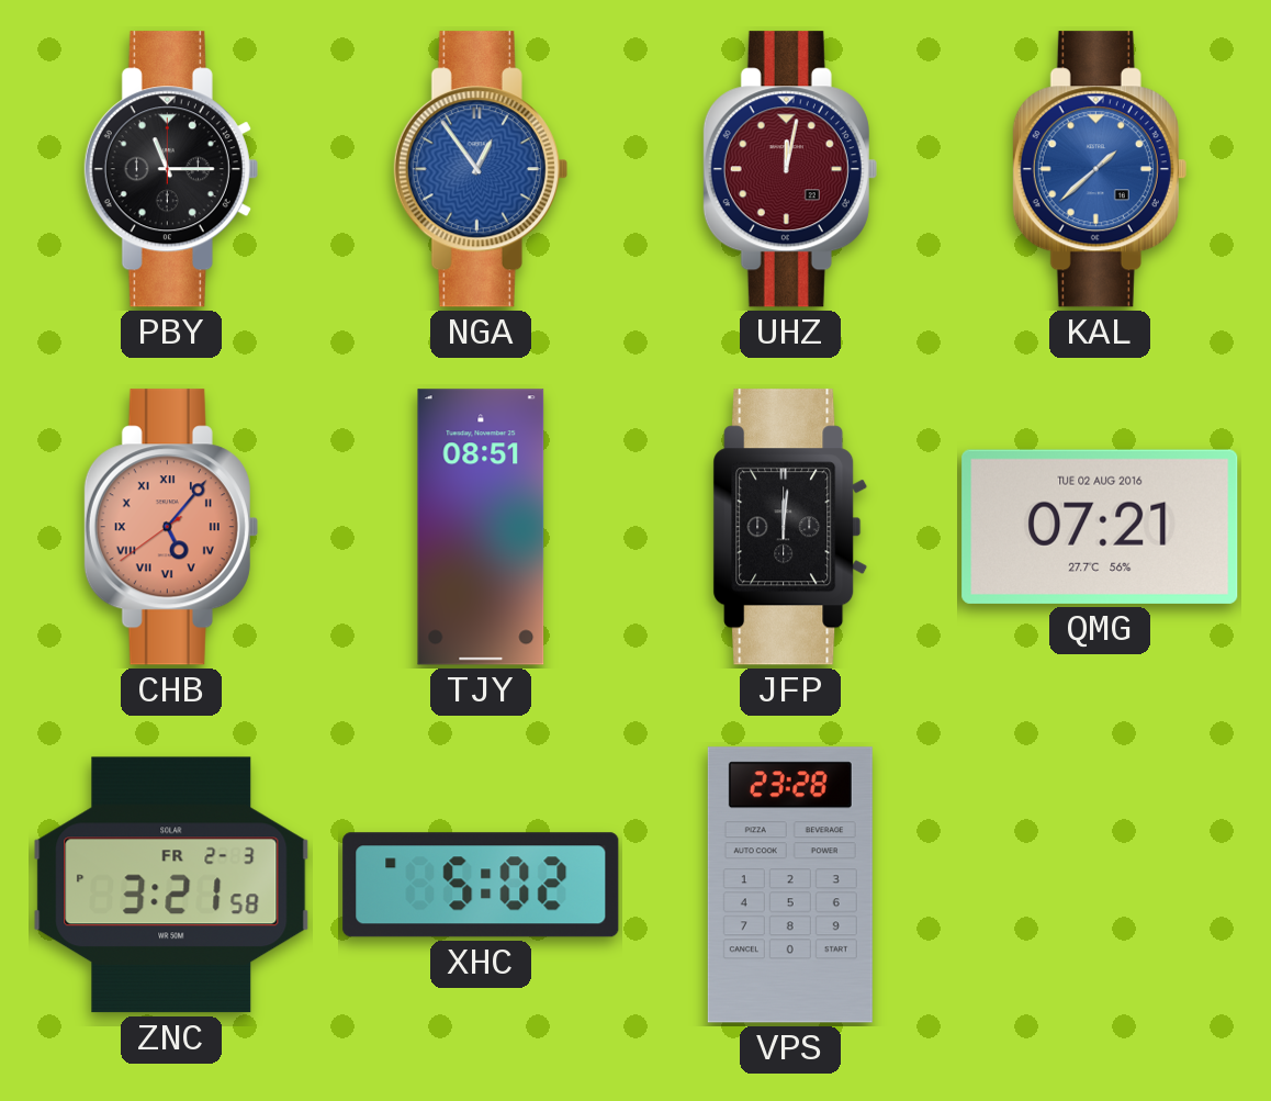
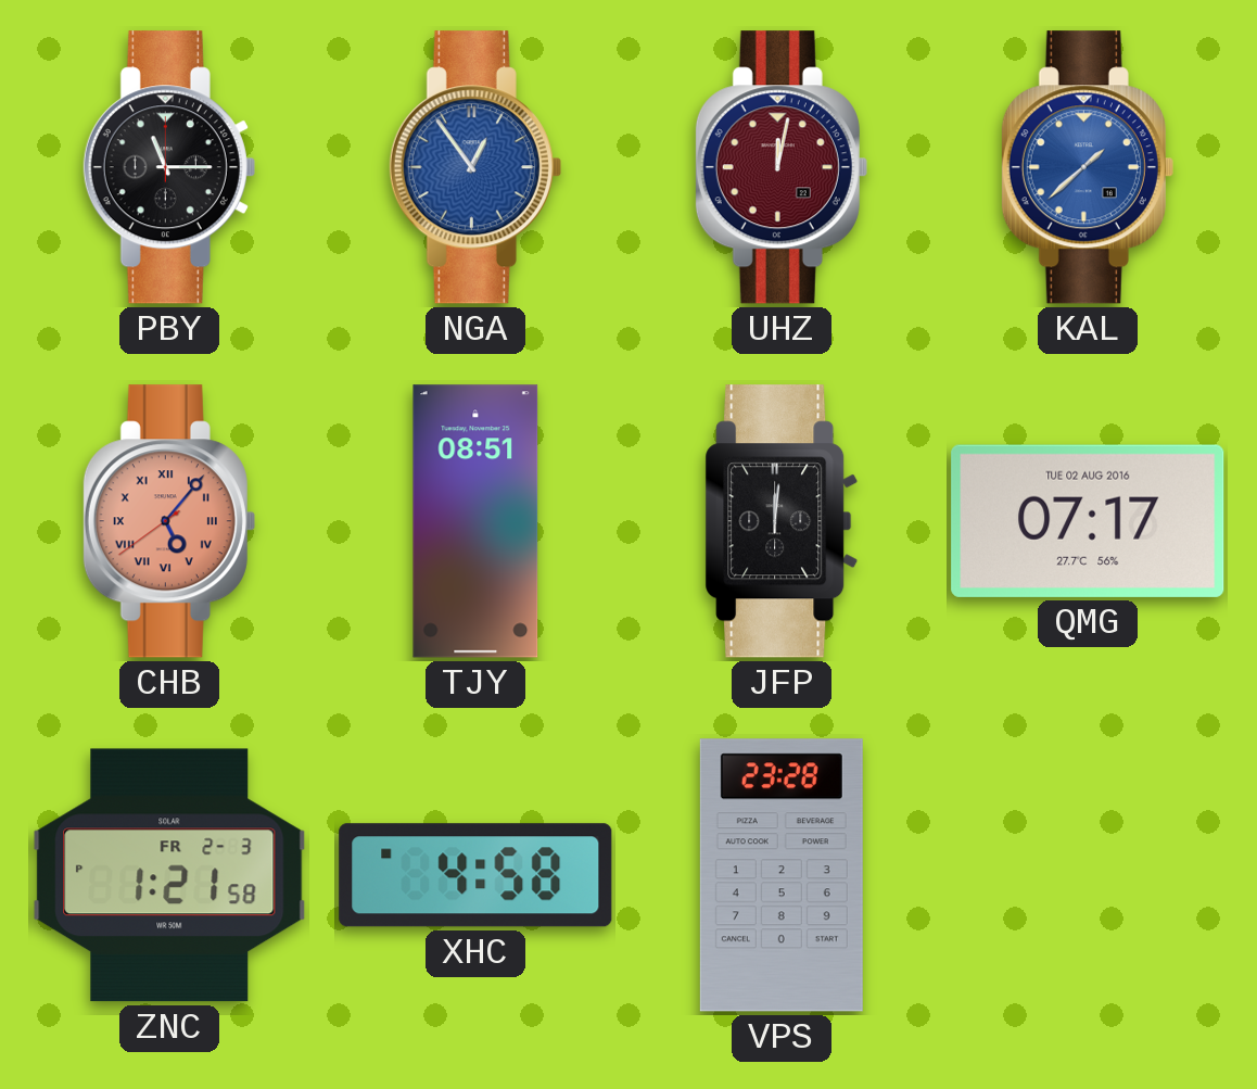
QMG: 07:21 -> 07:17 (1088, 521)
ZNC: 3:21 -> 1:21 (169, 875)
XHC: 5:02 -> 4:58 (475, 875)
